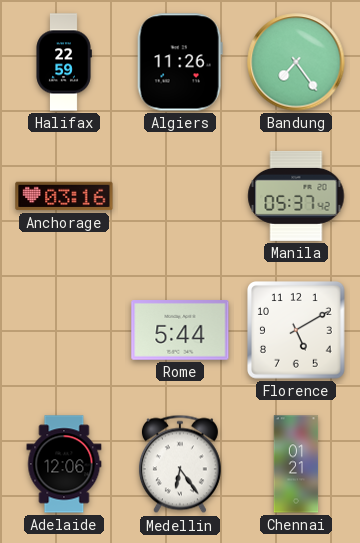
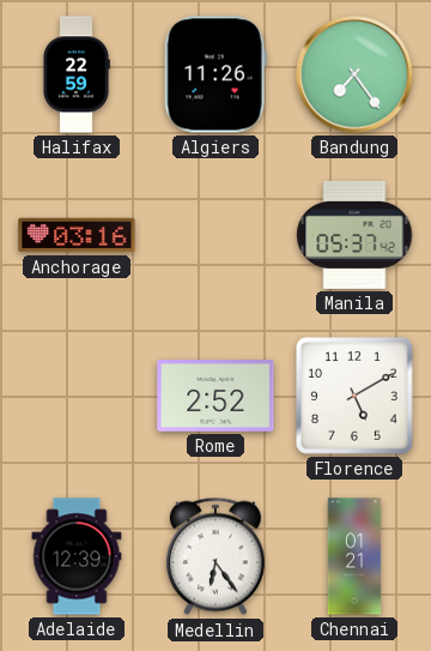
Rome: 5:44 -> 2:52 (215, 397)
Adelaide: 12:06 -> 12:39 (77, 556)
